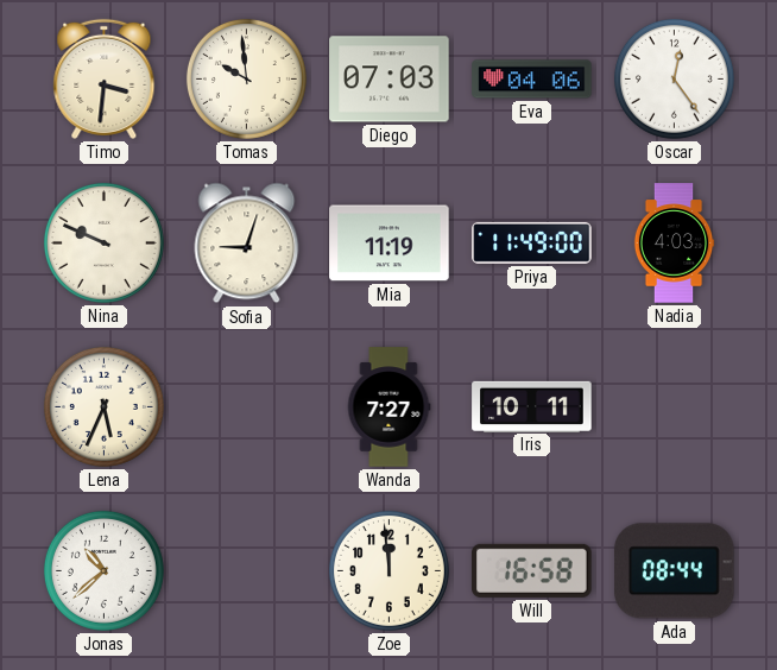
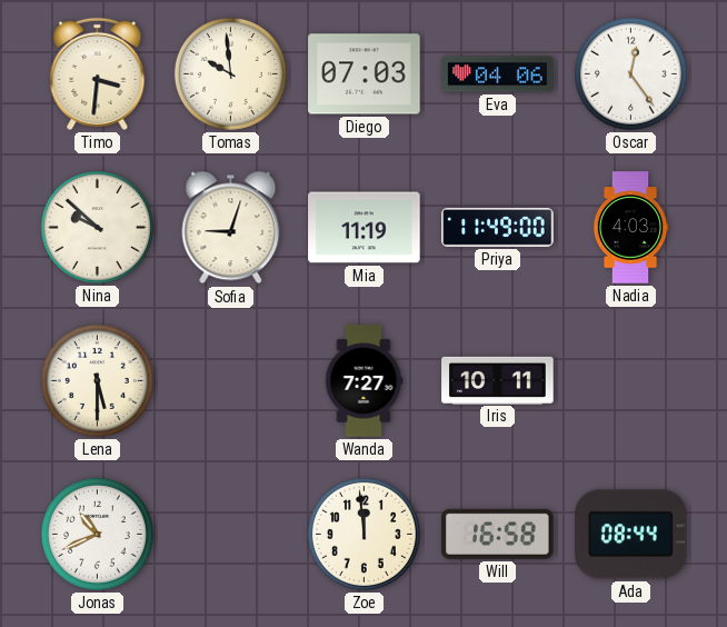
Nina: 9:49 -> 9:52 (97, 227)
Lena: 5:34 -> 5:30 (97, 380)
Jonas: 10:38 -> 10:41 (97, 534)
